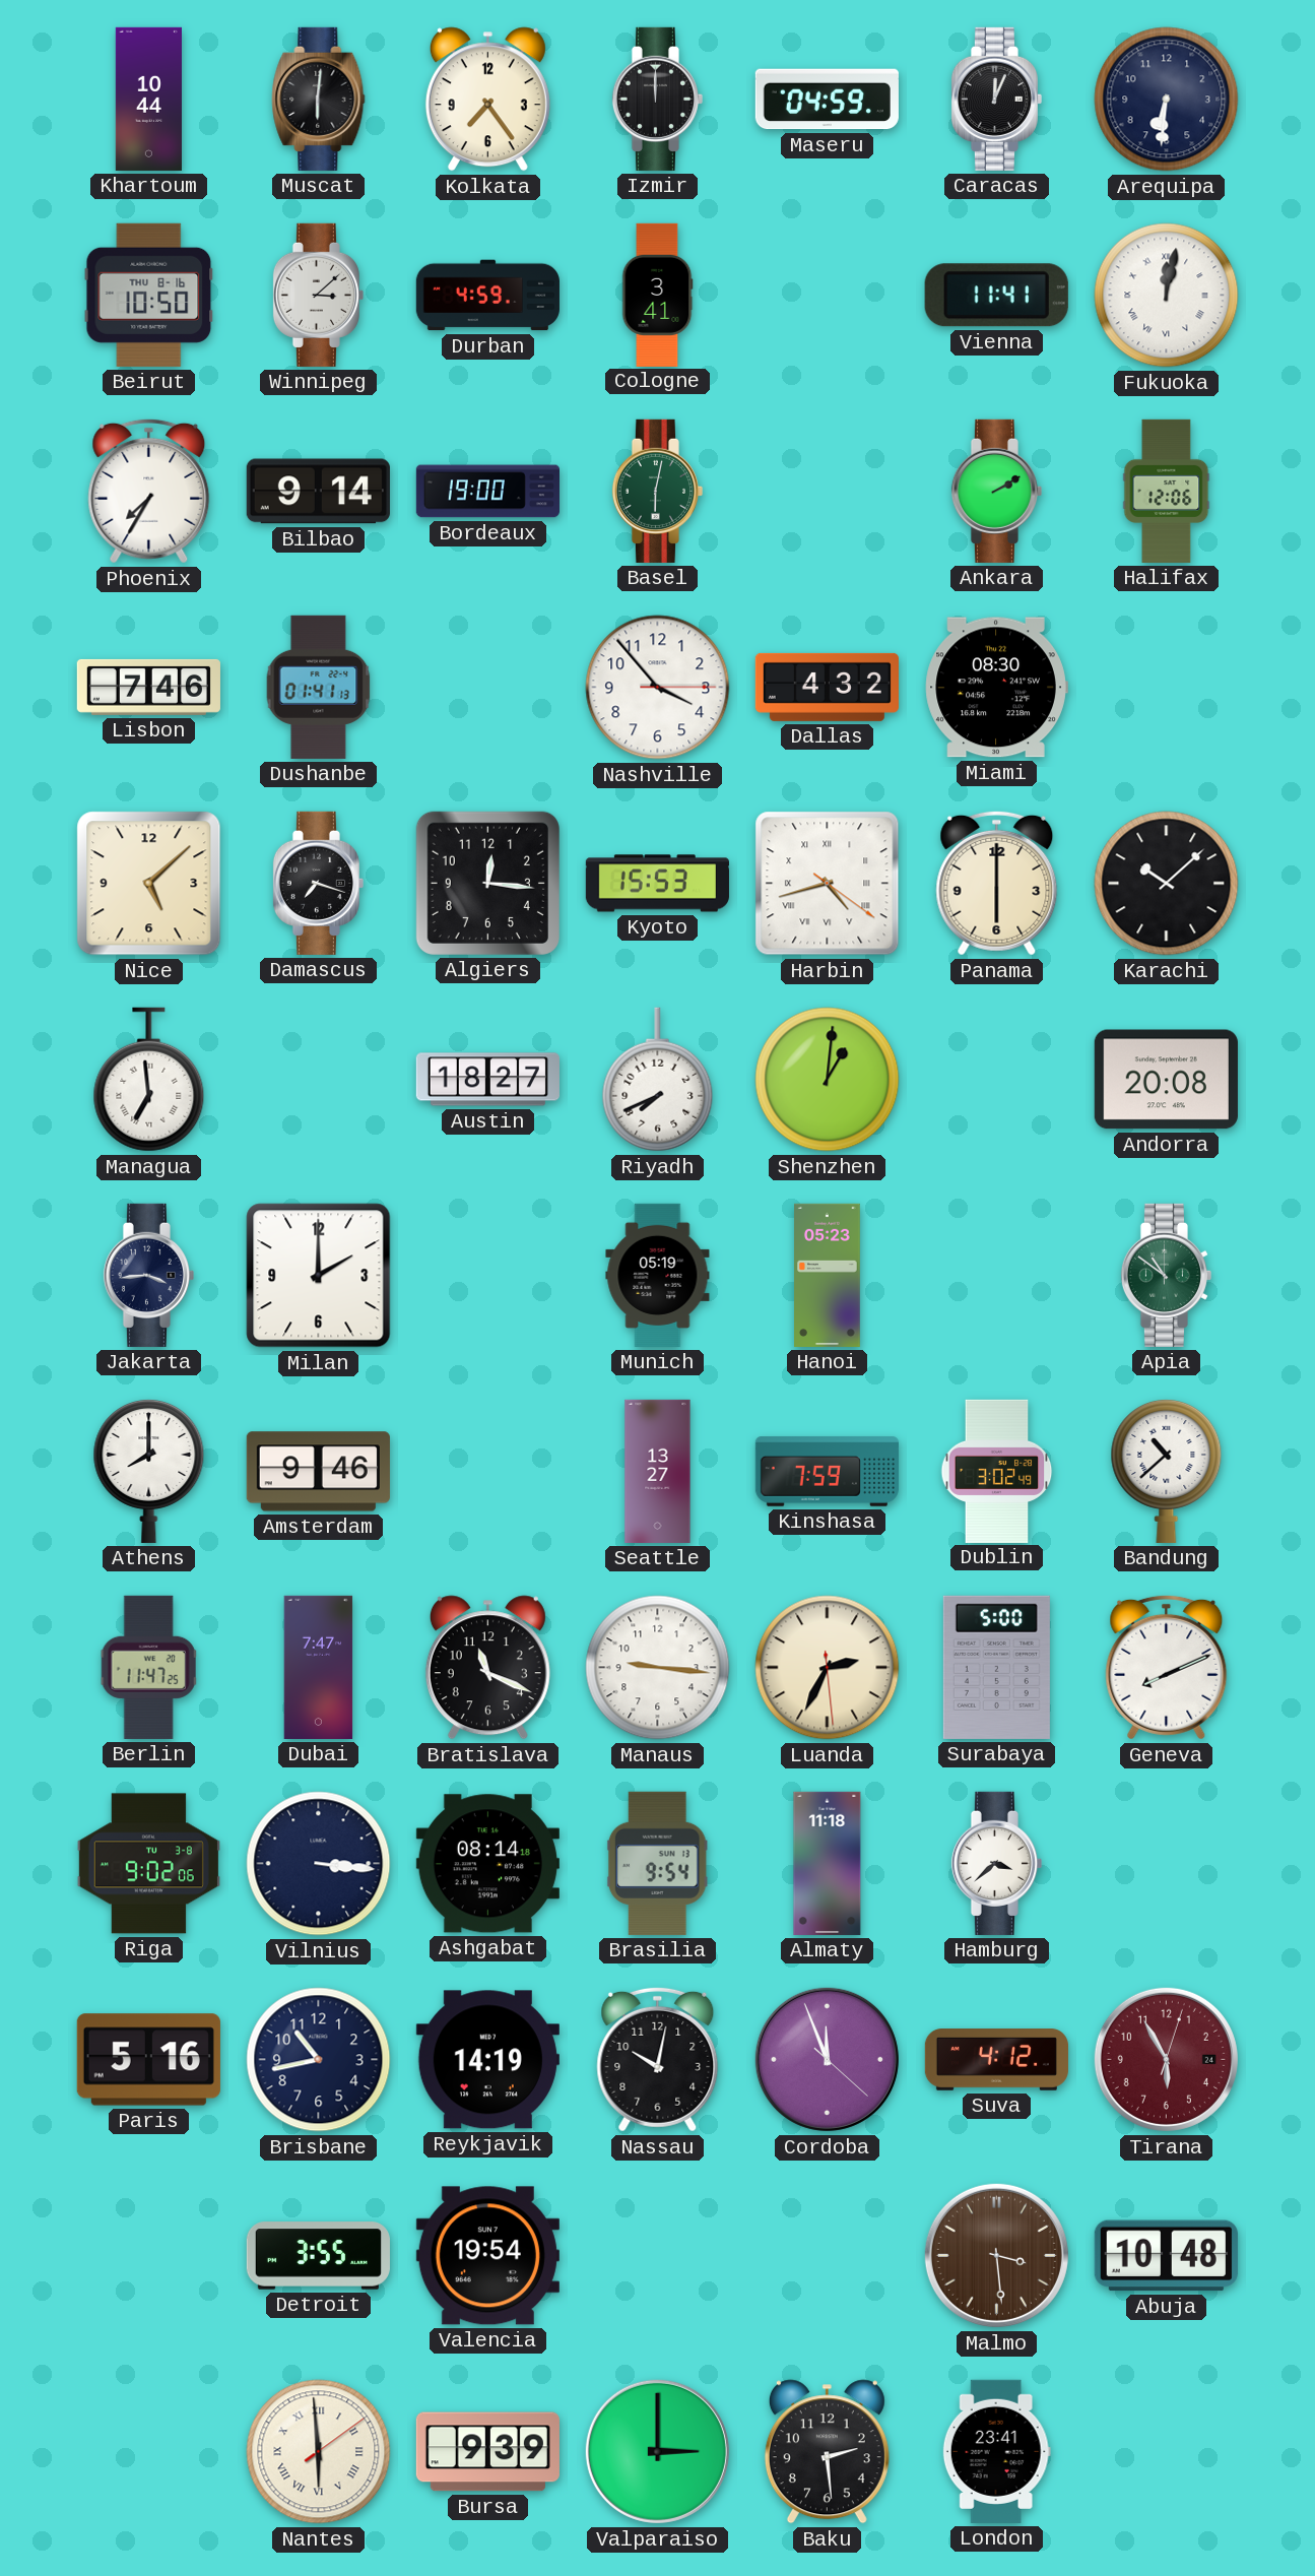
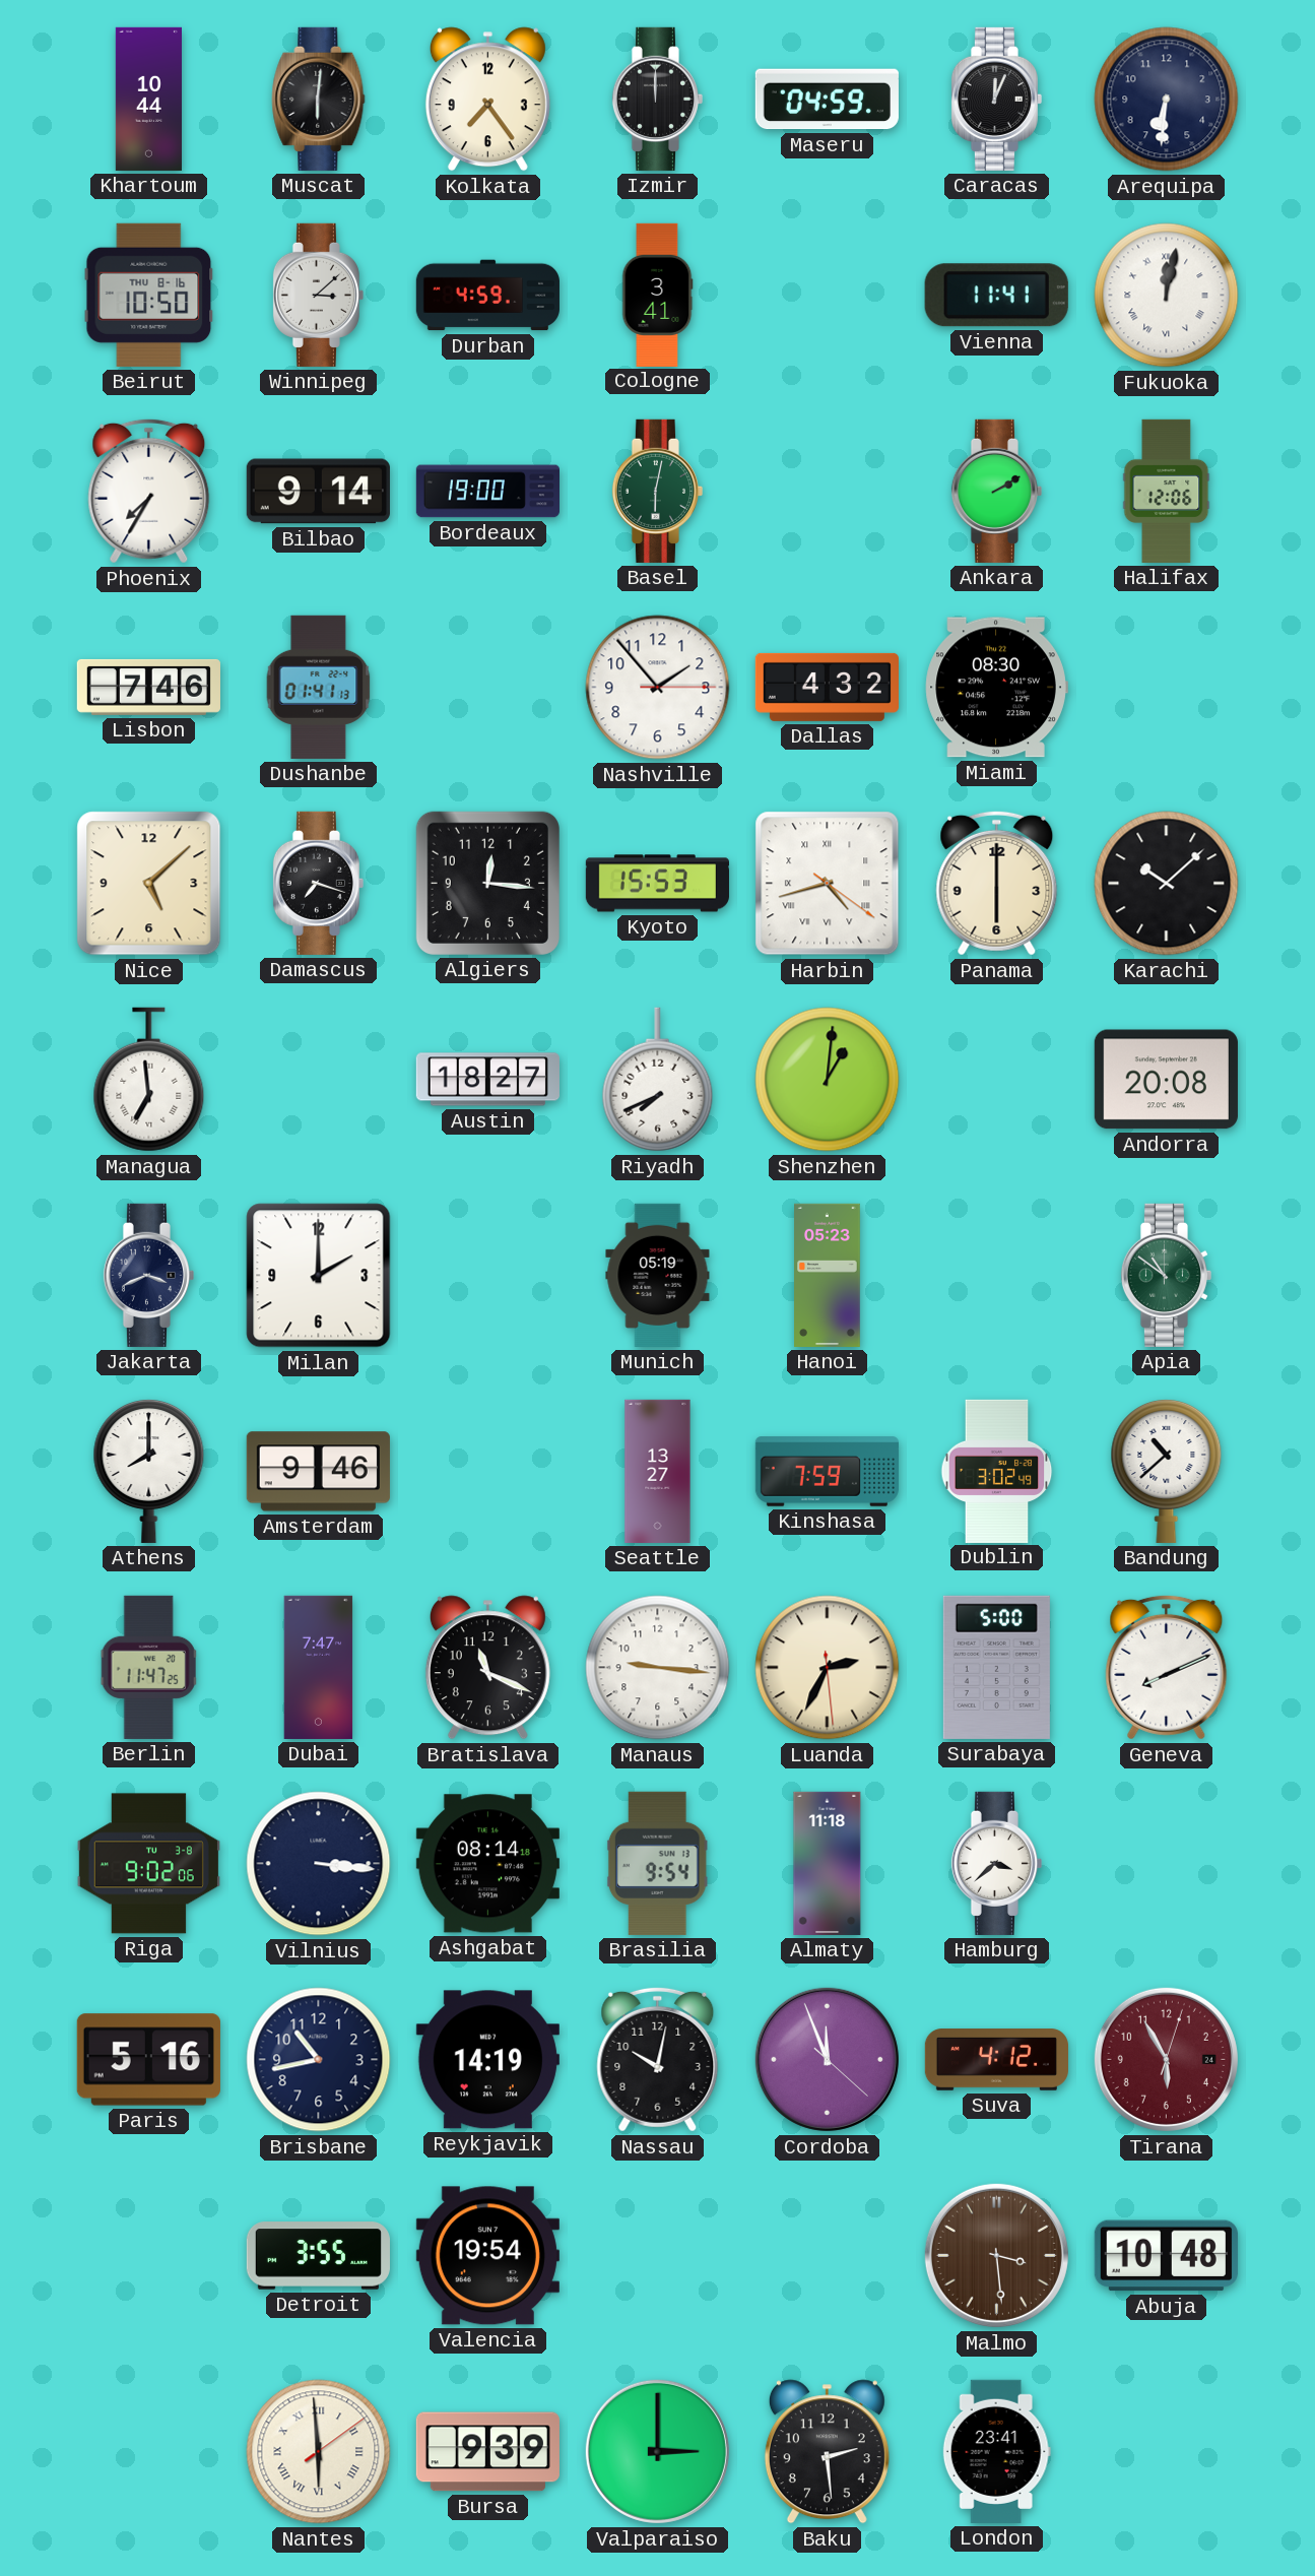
Nashville: 3:53 -> 1:53 (658, 688)
Jakarta: 3:44 -> 3:41 (148, 1275)
